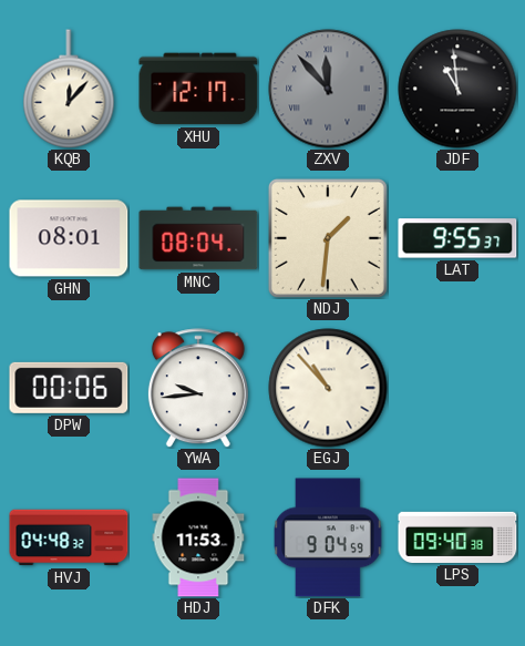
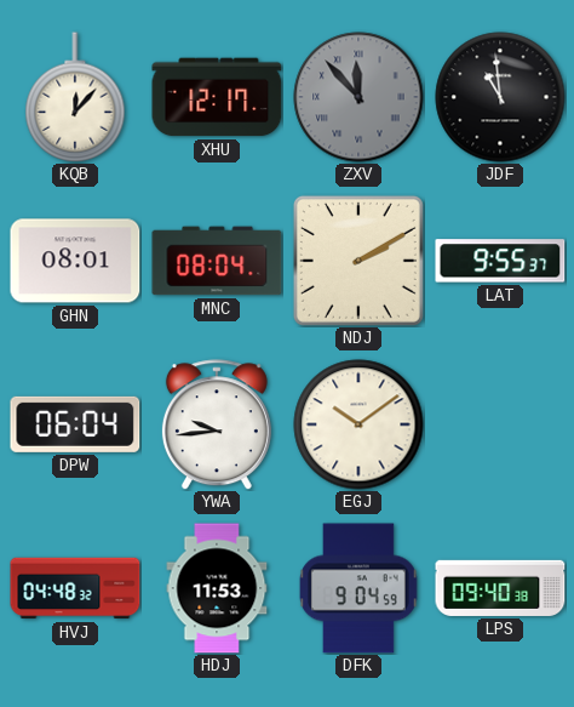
NDJ: 1:31 -> 2:10 (358, 261)
DPW: 00:06 -> 06:04 (75, 424)
EGJ: 10:53 -> 10:09 (358, 424)
